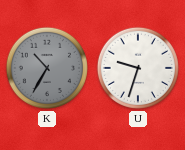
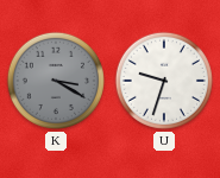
K: 10:35 -> 3:20 (56, 81)
